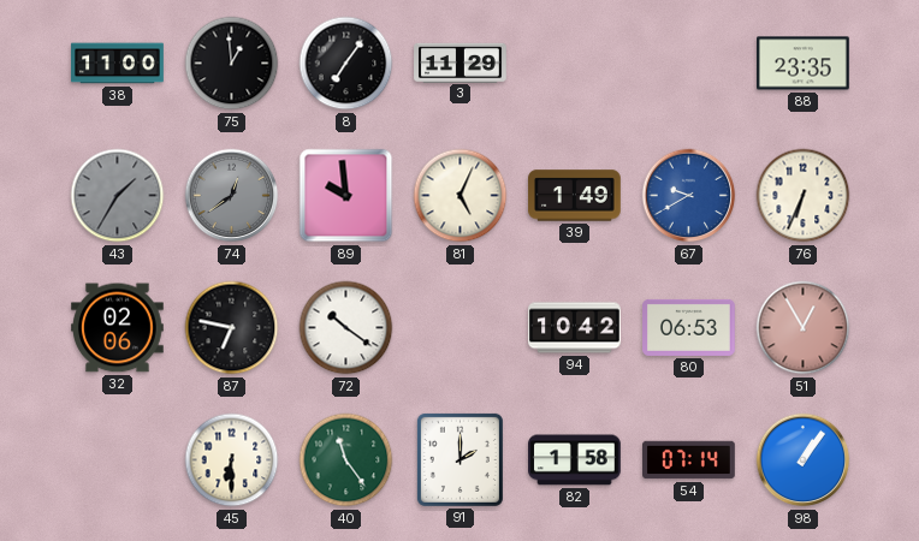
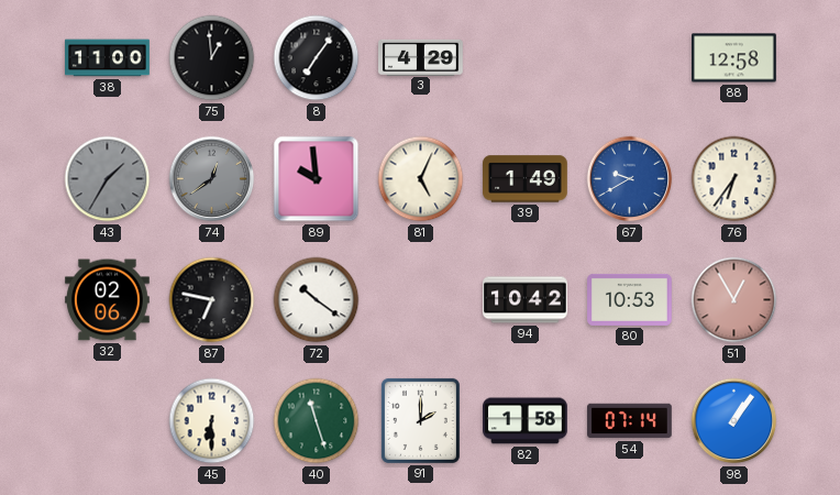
3: 11:29 -> 4:29 (421, 57)
88: 23:35 -> 12:58 (734, 58)
76: 6:34 -> 6:36 (734, 179)
80: 06:53 -> 10:53 (630, 299)
40: 11:24 -> 11:27 (317, 421)
